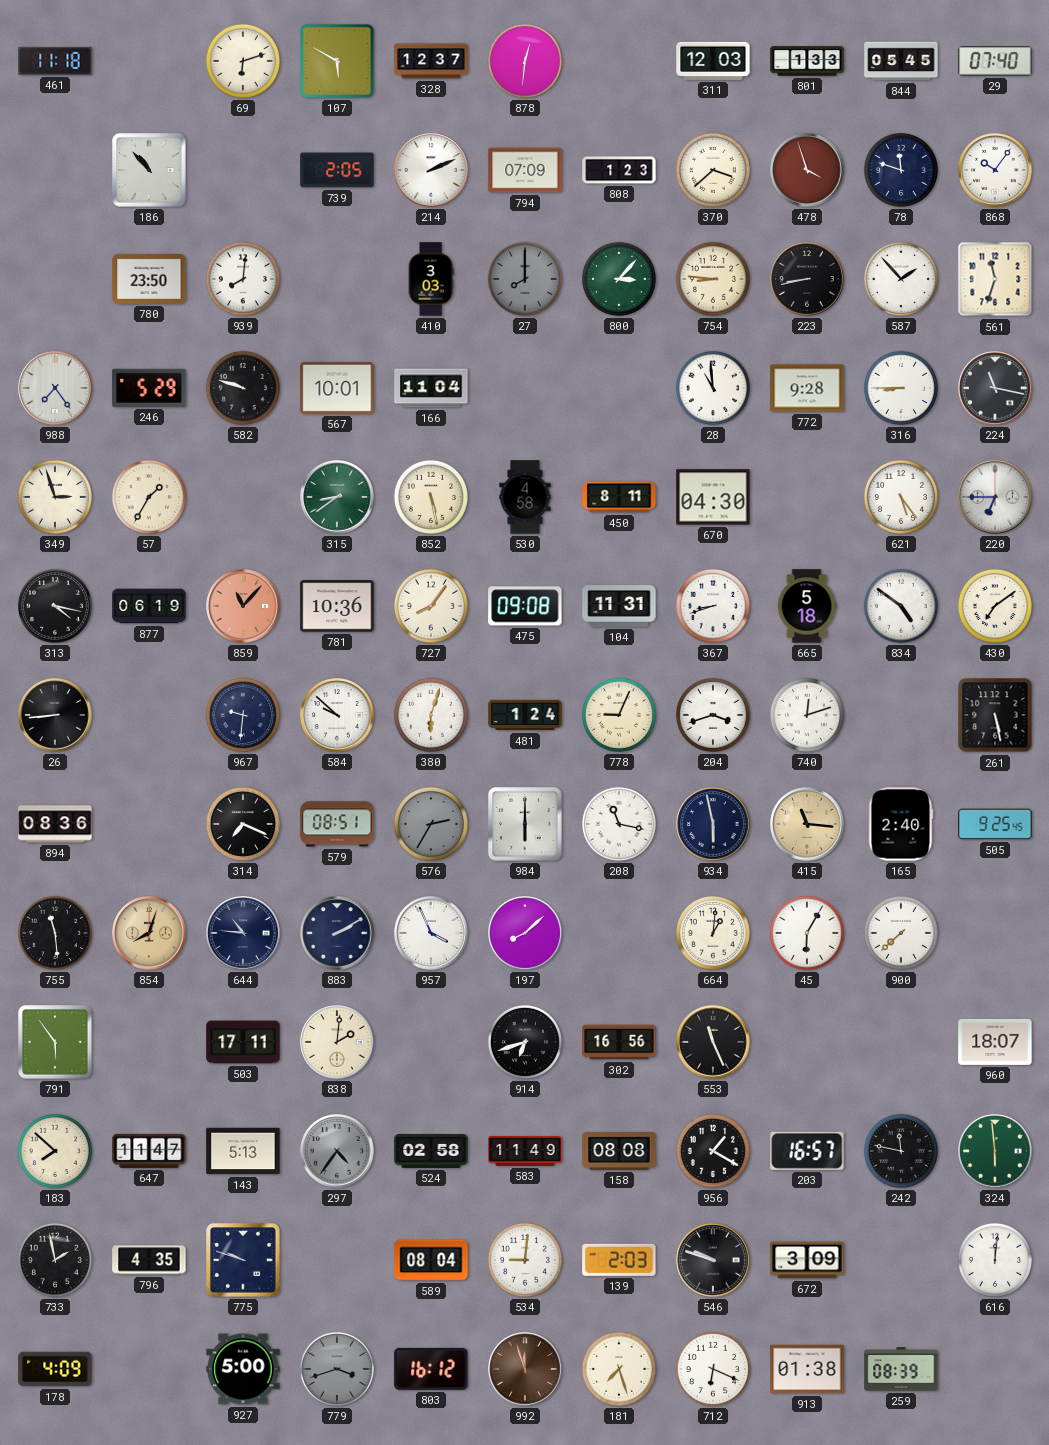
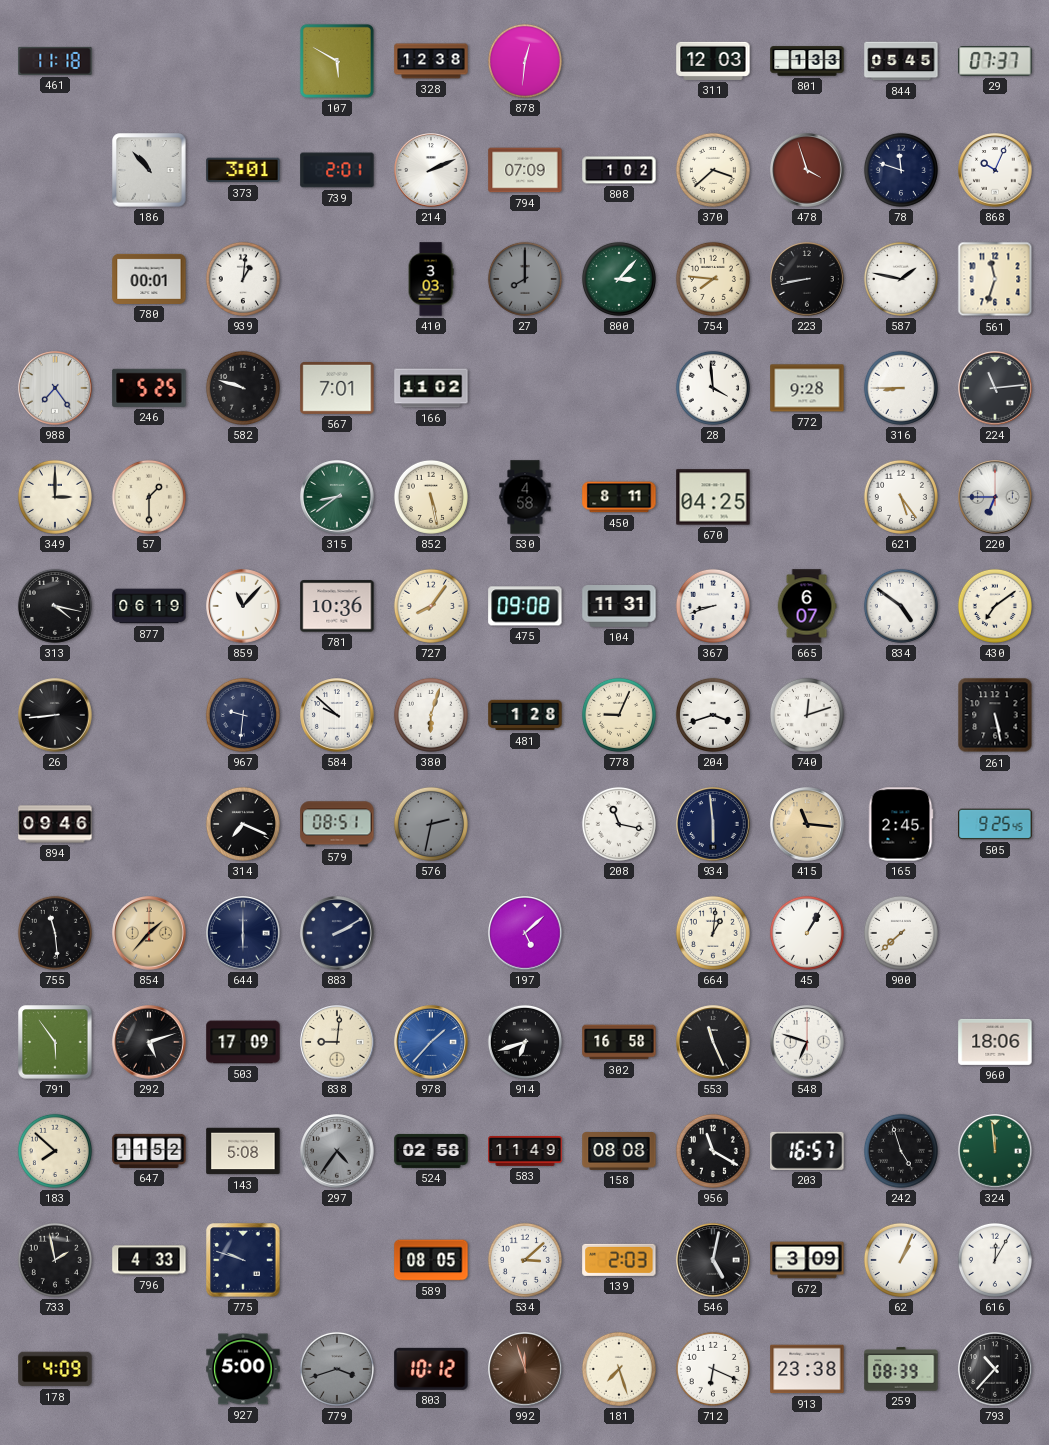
69: 6:12 -> none (243, 61)
328: 12:37 -> 12:38 (431, 61)
29: 07:40 -> 07:37 (995, 61)
373: none -> 3:01 (243, 170)
739: 2:05 -> 2:01 (337, 170)
808: 1:23 -> 1:02 (619, 170)
868: 10:06 -> 10:04 (995, 170)
780: 23:50 -> 00:01 (149, 279)
939: 8:01 -> 1:01 (243, 279)
754: 8:46 -> 7:46 (713, 279)
587: 1:53 -> 1:47 (901, 279)
246: 5:29 -> 5:25 (149, 388)
567: 10:01 -> 7:01 (337, 388)
166: 11:04 -> 11:02 (431, 388)
28: 10:59 -> 3:59 (713, 388)
224: 11:17 -> 11:14 (995, 388)
349: 2:57 -> 3:00 (55, 497)
57: 1:35 -> 1:30 (149, 497)
670: 04:30 -> 04:25 (713, 497)
859 dial: salmon -> white (243, 606)
665: 5:18 -> 6:07 (807, 606)
481: 1:24 -> 1:28 (525, 715)
894: 08:36 -> 09:46 (55, 824)
576: 2:35 -> 2:32 (431, 824)
984: 6:00 -> none (525, 824)
934: 5:58 -> 5:59 (713, 824)
165: 2:40 -> 2:45 (901, 824)
854: 8:03 -> 1:37 (149, 933)
644: 10:46 -> 6:00 (243, 933)
957: 3:56 -> none (431, 933)
197: 8:08 -> 5:08 (525, 933)
45: 6:05 -> 1:05 (807, 933)
292: none -> 5:12 (149, 1042)
503: 17:11 -> 17:09 (243, 1042)
838: 2:01 -> 9:01 (337, 1042)
978: none -> 1:37 (431, 1042)
302: 16:56 -> 16:58 (619, 1042)
548: none -> 6:48 (807, 1042)
960: 18:07 -> 18:06 (995, 1042)
647: 11:47 -> 11:52 (149, 1151)
143: 5:13 -> 5:08 (243, 1151)
956: 1:20 -> 11:20 (713, 1151)
242: 11:47 -> 4:57 (901, 1151)
324: 5:59 -> 11:59 (995, 1151)
796: 4:35 -> 4:33 (149, 1260)
589: 08:04 -> 08:05 (431, 1260)
534: 9:01 -> 3:08 (525, 1260)
546: 9:48 -> 5:02 (713, 1260)
62: none -> 1:04 (901, 1260)
616: 12:01 -> 12:05 (995, 1260)
803: 16:12 -> 10:12 (431, 1369)
913: 01:38 -> 23:38 (807, 1369)
793: none -> 10:37 (995, 1369)
